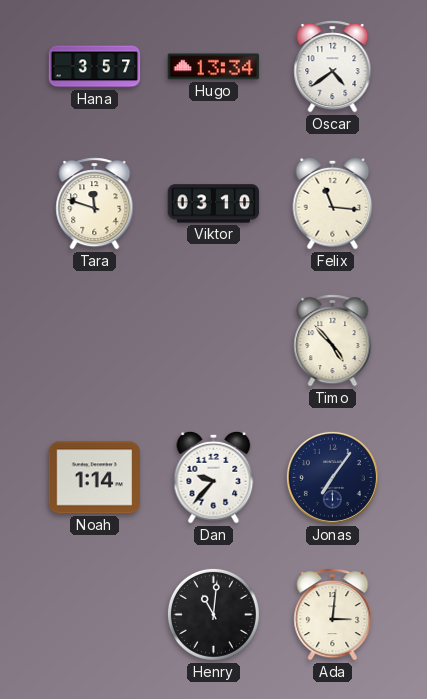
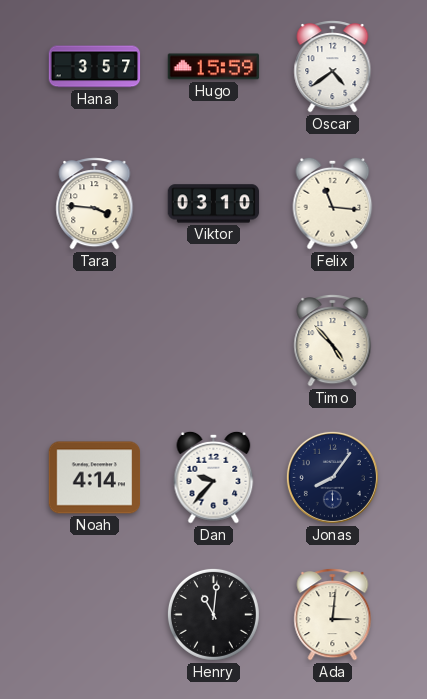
Hugo: 13:34 -> 15:59 (214, 67)
Tara: 11:48 -> 3:46 (95, 204)
Noah: 1:14 -> 4:14 (95, 478)
Jonas: 7:06 -> 8:06 (332, 477)
